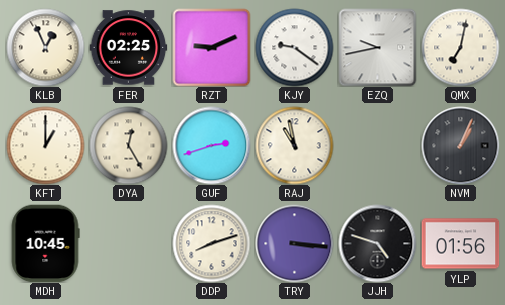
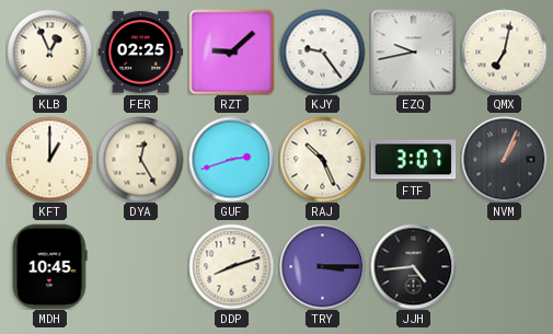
RZT: 9:11 -> 9:08 (231, 51)
KJY: 9:21 -> 9:24 (322, 51)
RAJ: 10:58 -> 10:26 (322, 159)
FTF: none -> 3:07 (413, 160)
TRY: 3:16 -> 3:15 (322, 266)
JJH: 4:48 -> 4:44 (413, 266)
YLP: 01:56 -> none (460, 244)
